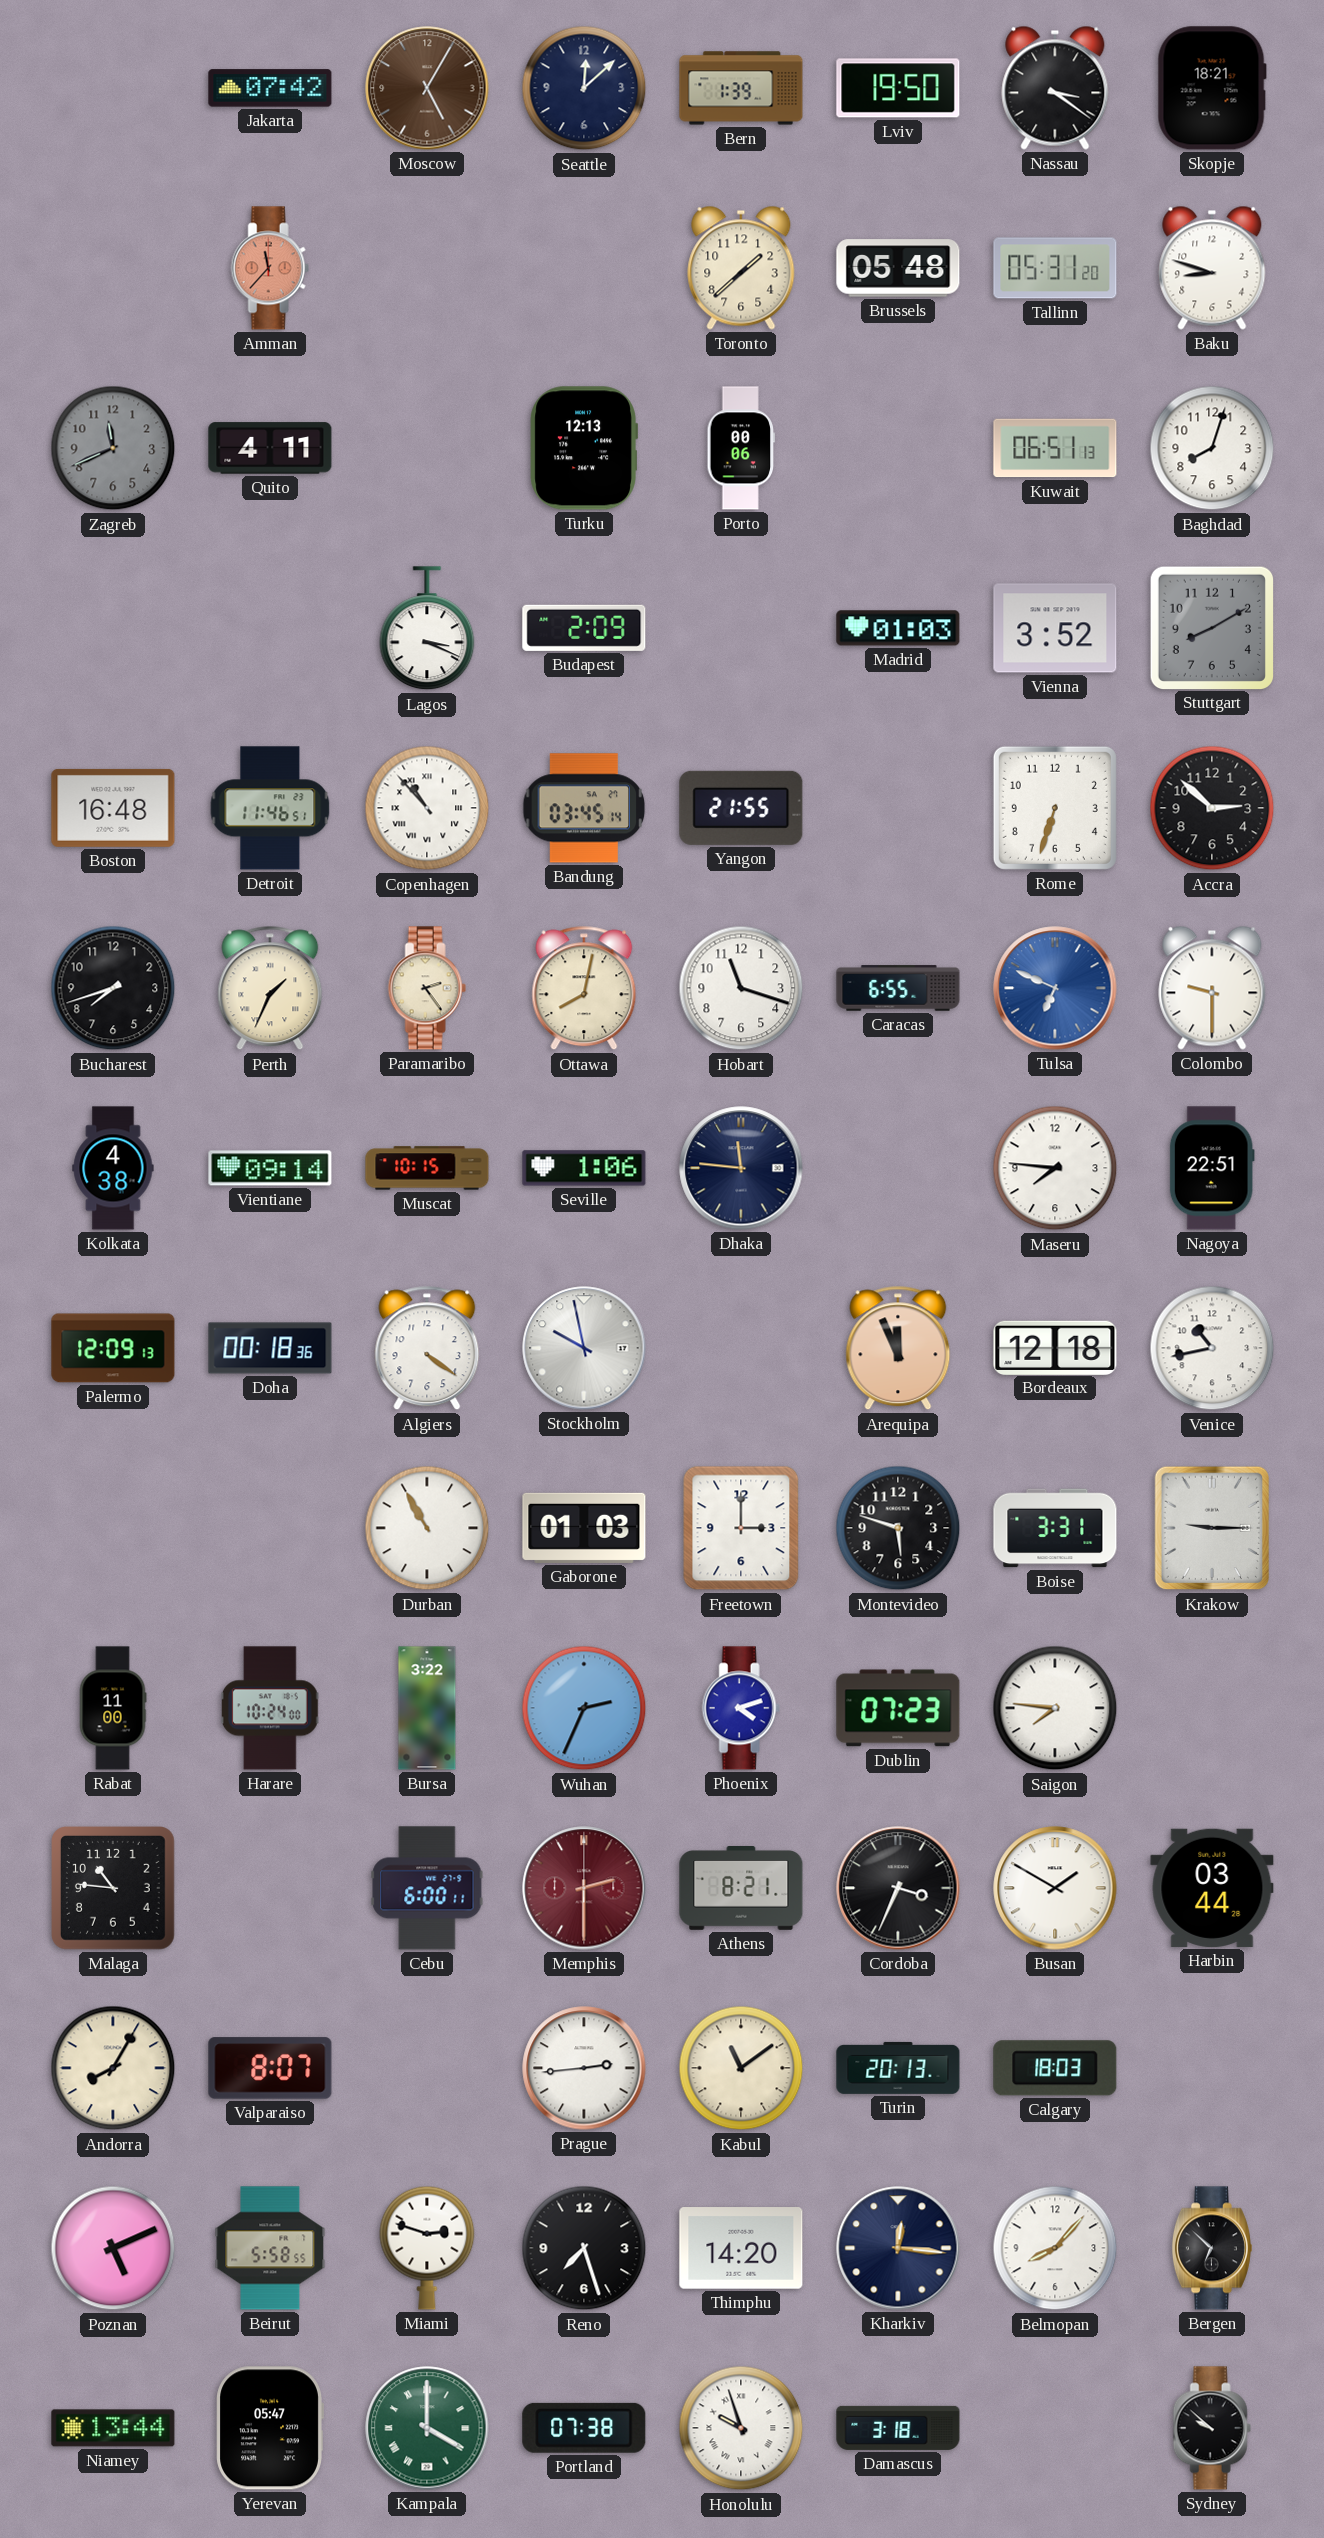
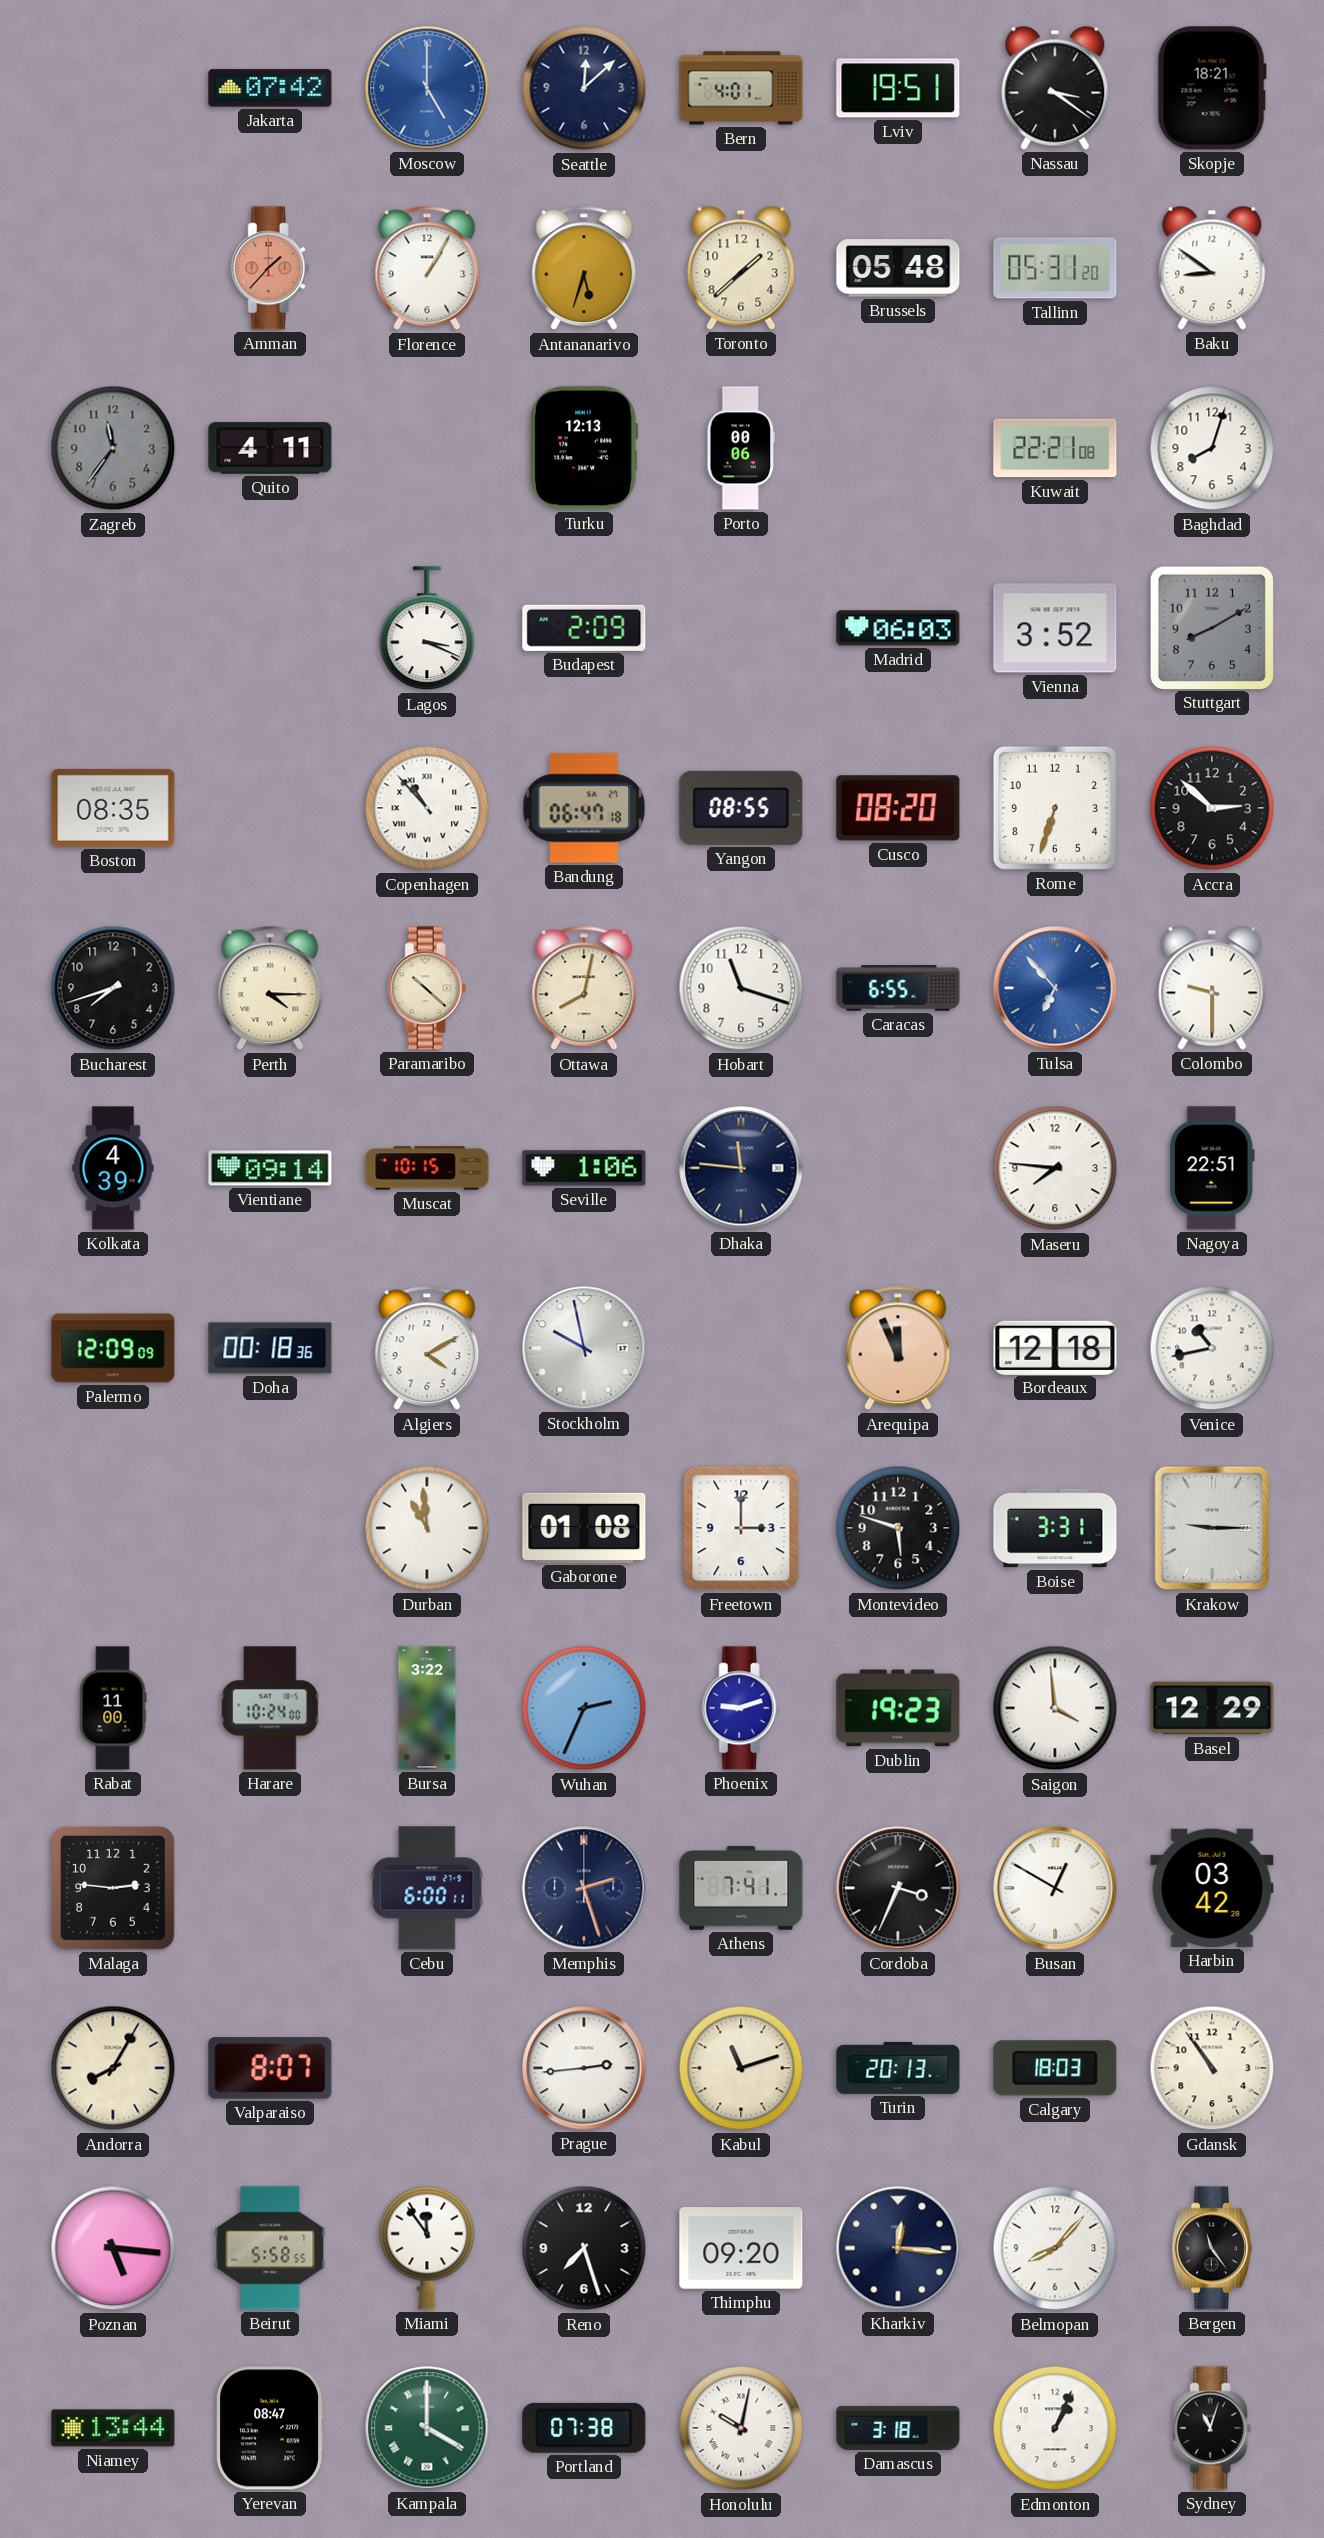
Moscow: 5:05 -> 5:00 (427, 88)
Moscow dial: brown -> blue (427, 88)
Bern: 1:39 -> 4:01 (741, 88)
Lviv: 19:50 -> 19:51 (898, 88)
Amman: 11:37 -> 1:37 (270, 268)
Florence: none -> 1:05 (427, 268)
Antananarivo: none -> 5:33 (584, 268)
Baku: 8:48 -> 8:51 (1212, 268)
Zagreb: 11:41 -> 11:36 (113, 448)
Kuwait: 06:51 -> 22:21 (1055, 448)
Madrid: 01:03 -> 06:03 (898, 628)
Boston: 16:48 -> 08:35 (113, 808)
Detroit: 11:46 -> none (270, 808)
Bandung: 03:45 -> 06:47 (584, 808)
Yangon: 21:55 -> 08:55 (741, 808)
Cusco: none -> 08:20 (898, 808)
Perth: 1:34 -> 4:15 (270, 988)
Paramaribo: 2:24 -> 10:22 (427, 988)
Tulsa: 6:49 -> 6:53 (1055, 988)
Kolkata: 4:38 -> 4:39 (113, 1168)
Palermo: 12:09:13 -> 12:09:09 (113, 1348)
Algiers: 4:21 -> 4:10 (427, 1348)
Durban: 10:55 -> 10:59 (427, 1528)
Gaborone: 01:03 -> 01:08 (584, 1528)
Phoenix: 4:12 -> 9:12 (741, 1708)
Dublin: 07:23 -> 19:23 (898, 1708)
Saigon: 7:46 -> 3:59 (1055, 1708)
Basel: none -> 12:29 (1212, 1708)
Malaga: 10:46 -> 2:46 (114, 1889)
Memphis: 2:30 -> 2:27 (584, 1888)
Memphis dial: burgundy -> navy (584, 1888)
Athens: 8:21 -> 7:41 (741, 1889)
Busan: 1:50 -> 12:50 (1055, 1888)
Harbin: 03:44 -> 03:42 (1212, 1888)
Kabul: 11:09 -> 11:12 (741, 2068)
Gdansk: none -> 10:54 (1212, 2068)
Poznan: 5:11 -> 5:16 (113, 2248)
Miami: 2:48 -> 11:54 (427, 2248)
Thimphu: 14:20 -> 09:20 (741, 2248)
Bergen: 6:52 -> 11:24 (1212, 2248)
Yerevan: 05:47 -> 08:47 (270, 2428)
Honolulu: 9:57 -> 10:02 (741, 2428)
Edmonton: none -> 1:04 (1055, 2428)
Sydney: 9:52 -> 11:03 (1212, 2428)
